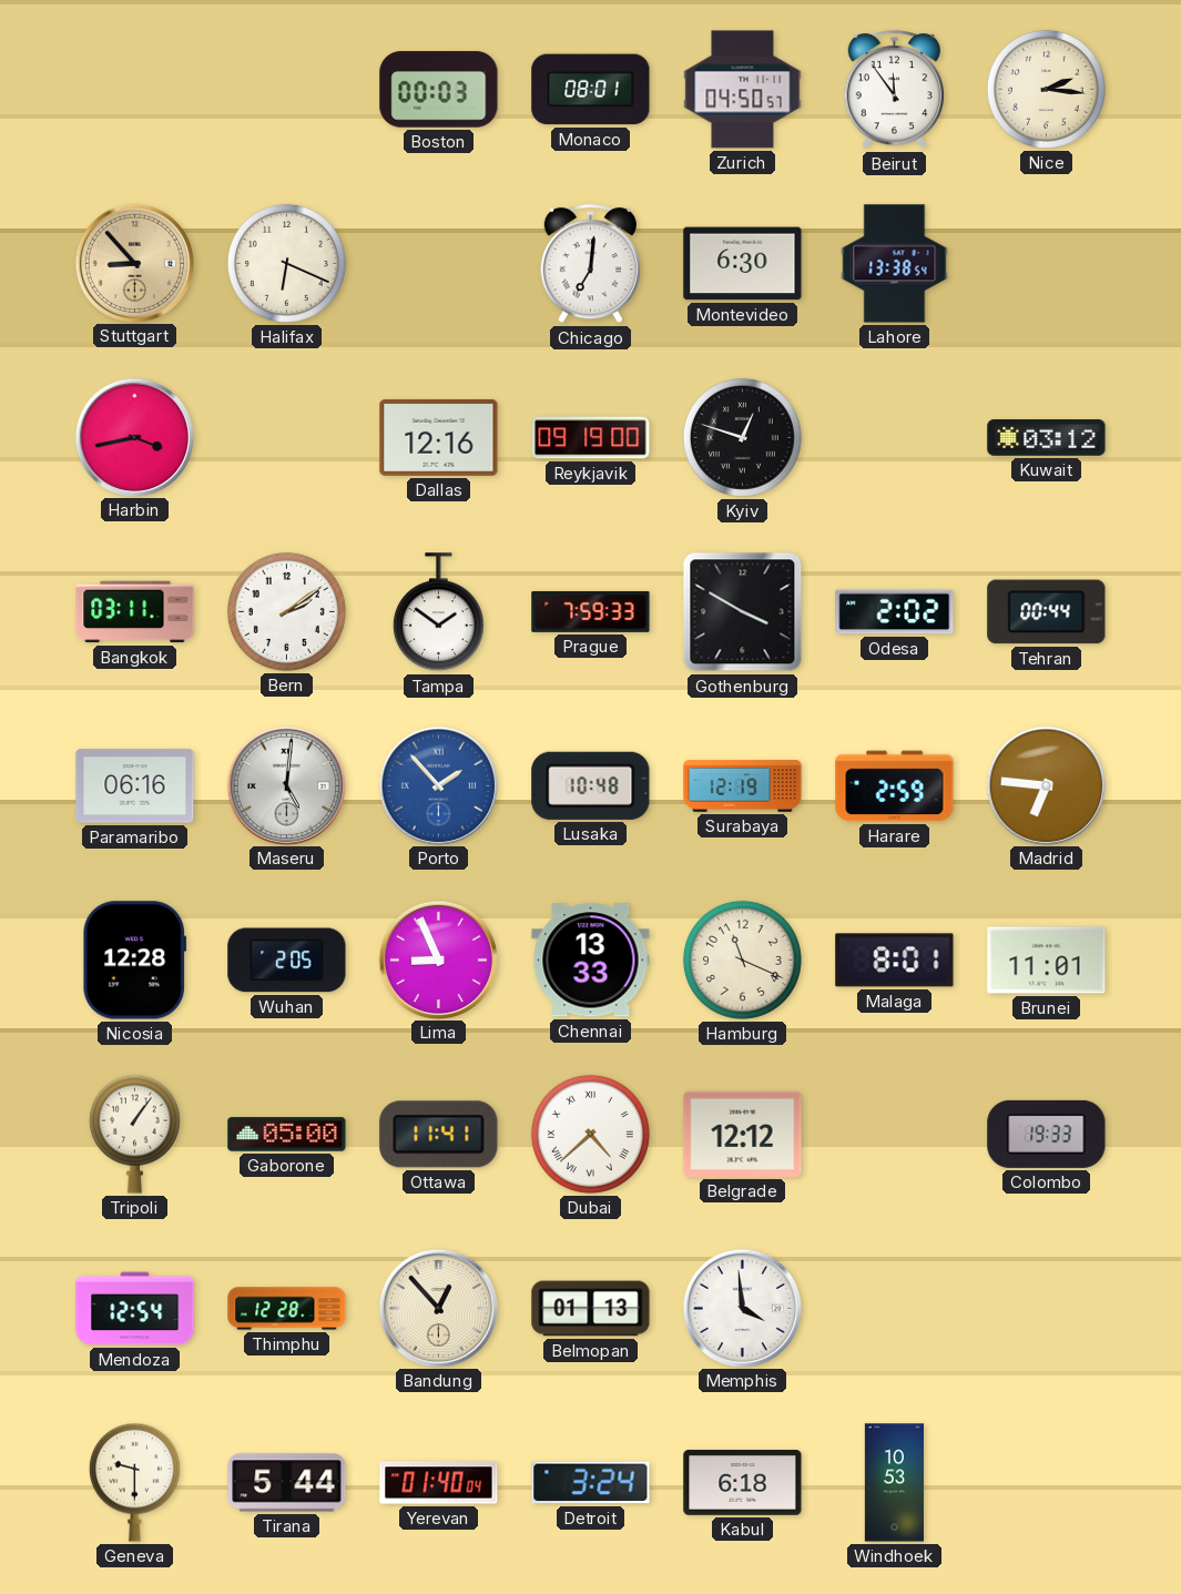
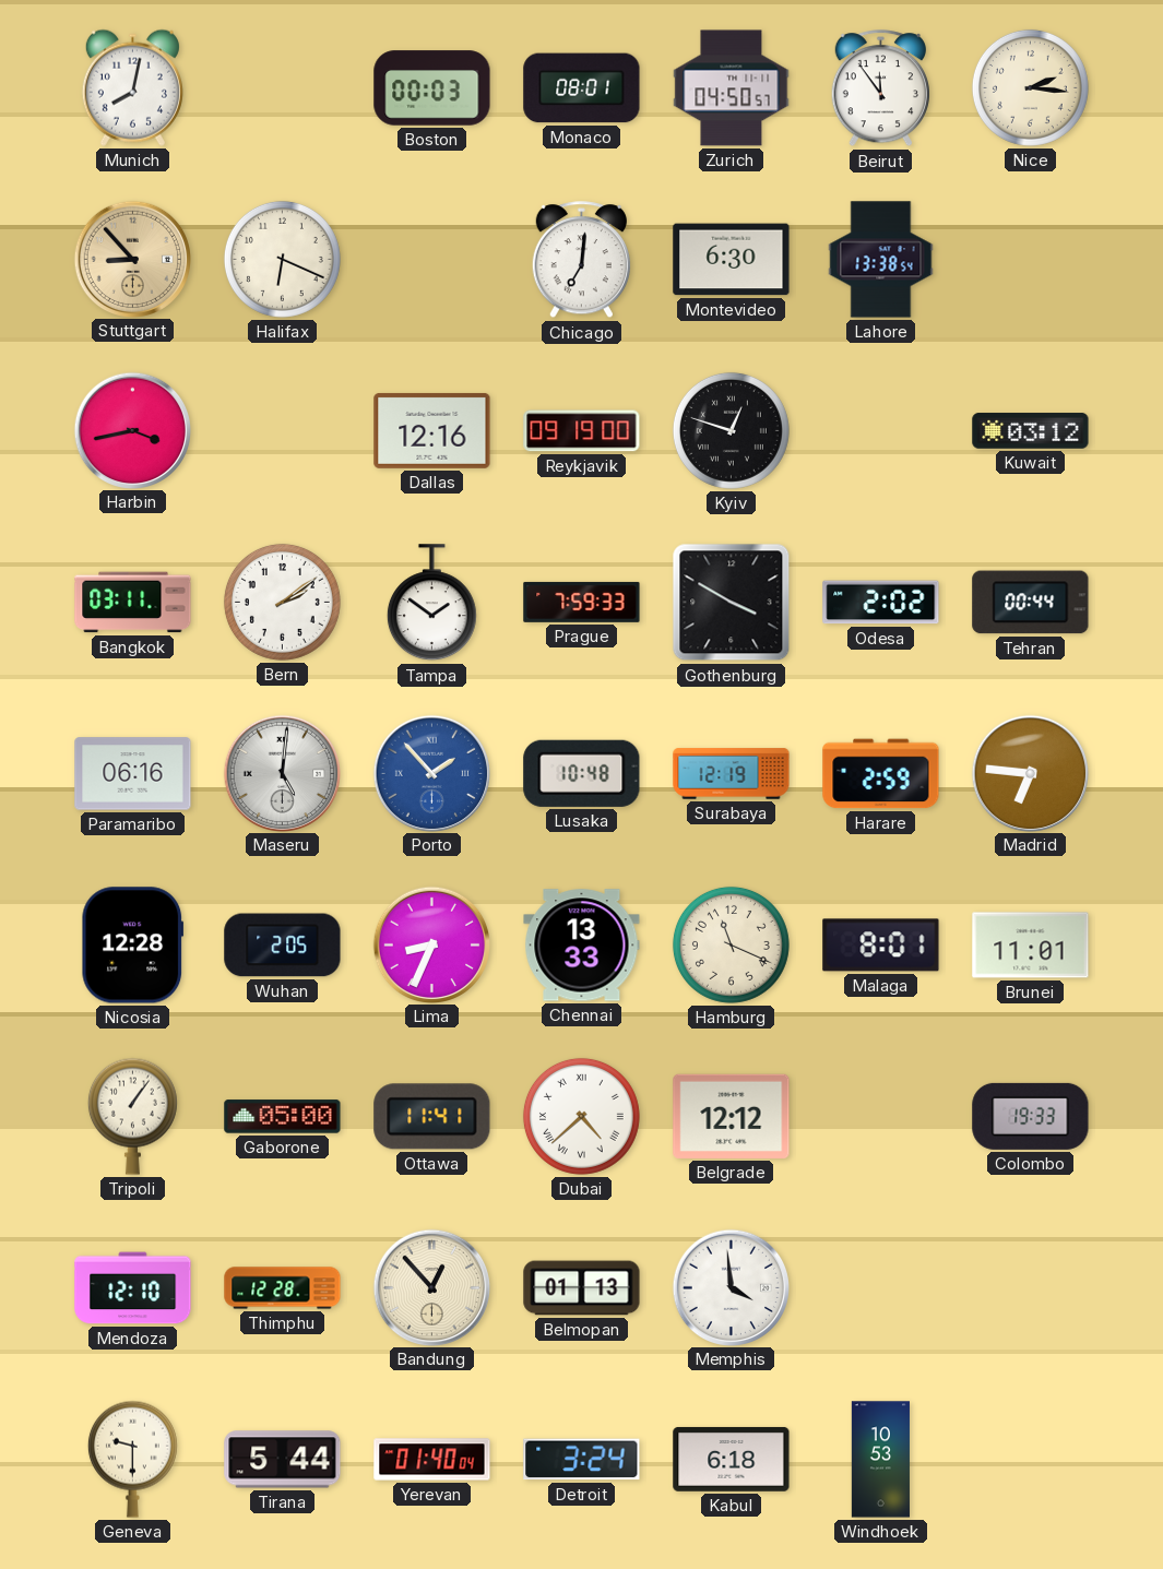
Munich: none -> 8:02 (132, 87)
Lima: 8:56 -> 8:34 (431, 944)
Mendoza: 12:54 -> 12:10 (133, 1288)
